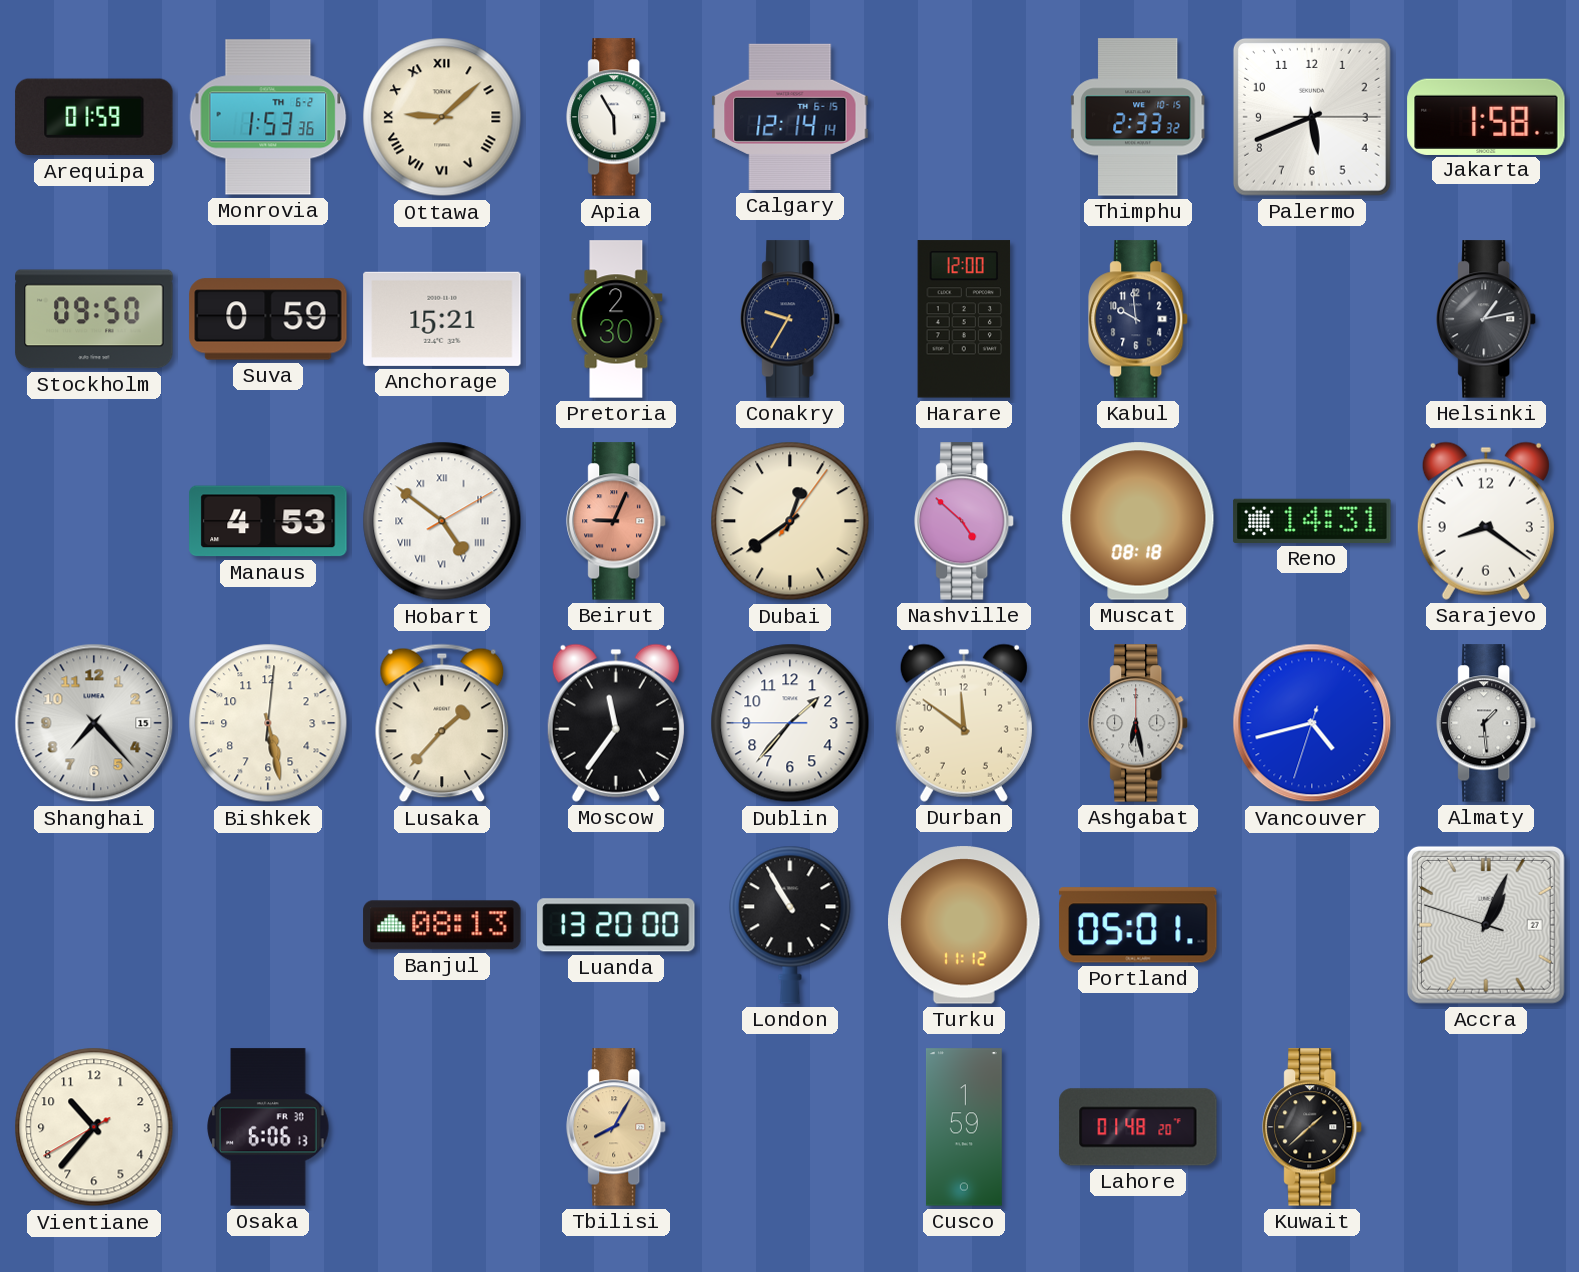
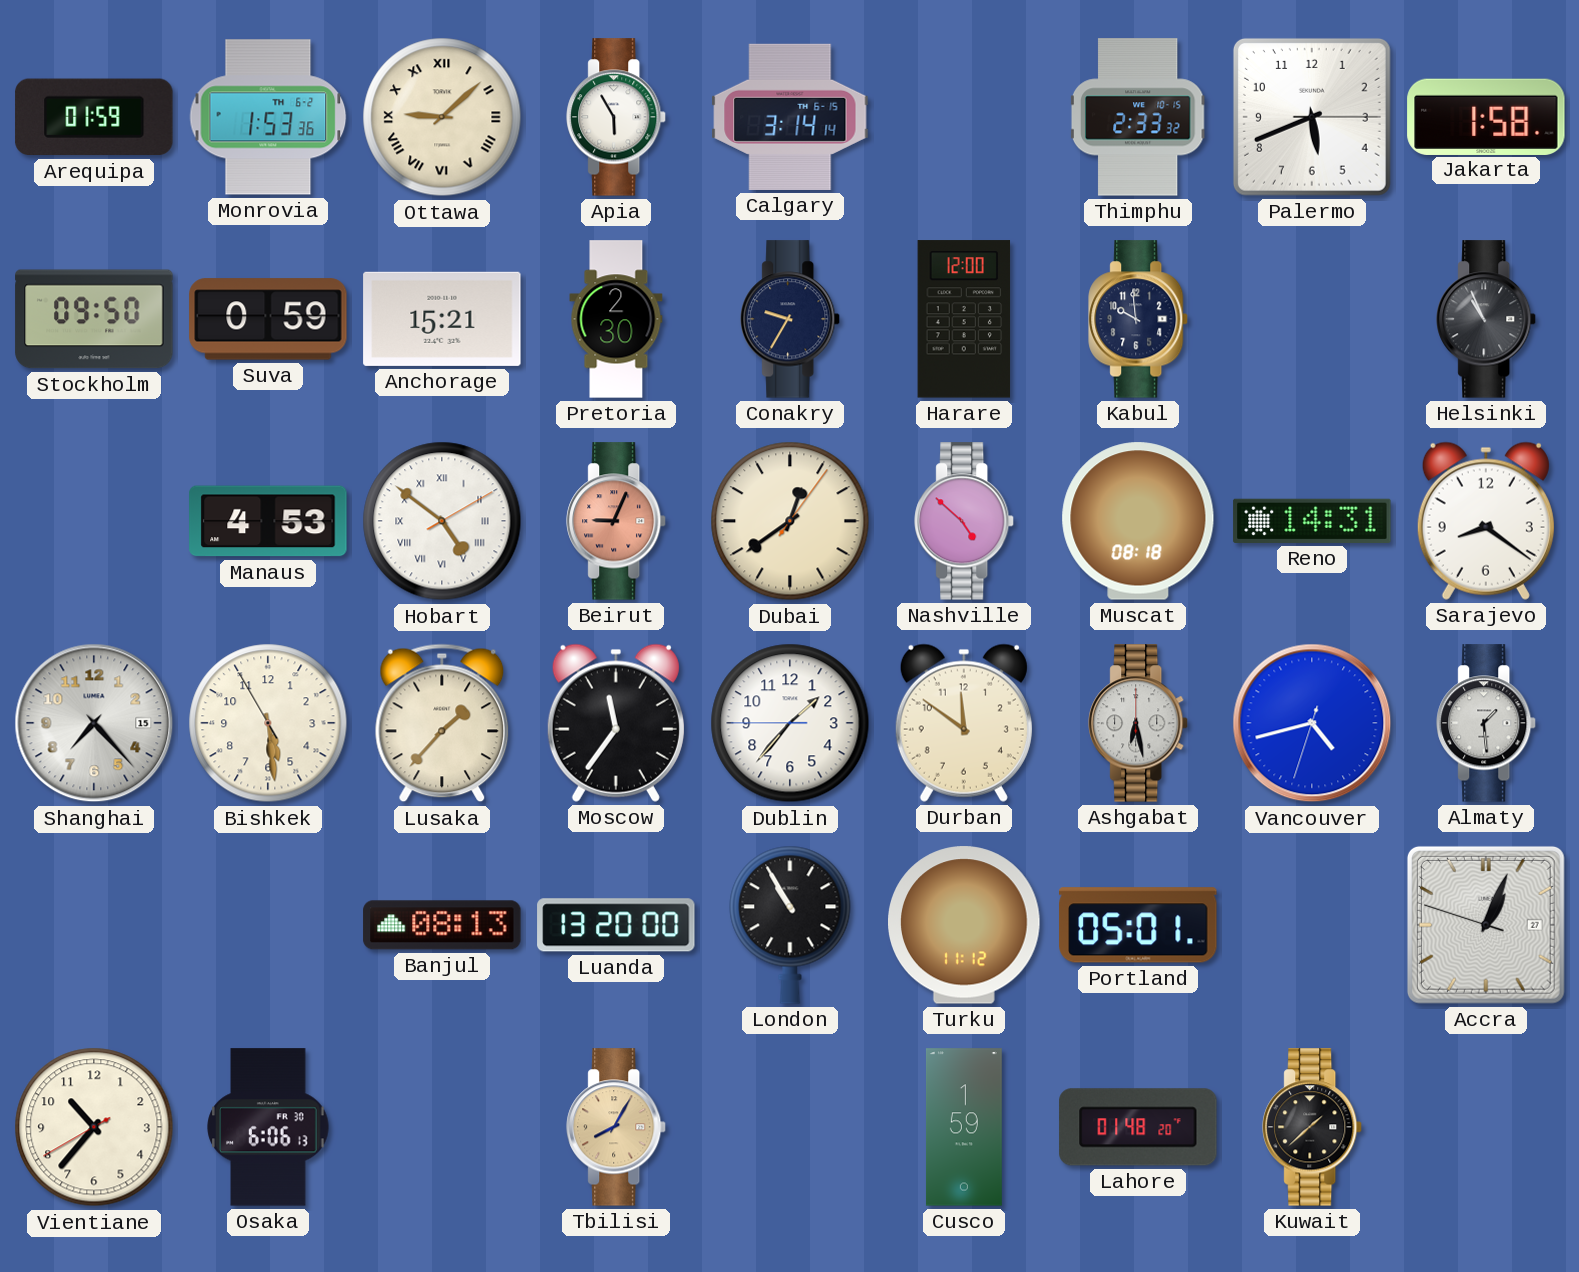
Calgary: 12:14 -> 3:14 (790, 117)
Helsinki: 1:13 -> 10:56 (1487, 319)
Bishkek: 5:28:01 -> 5:28:55 (268, 723)
